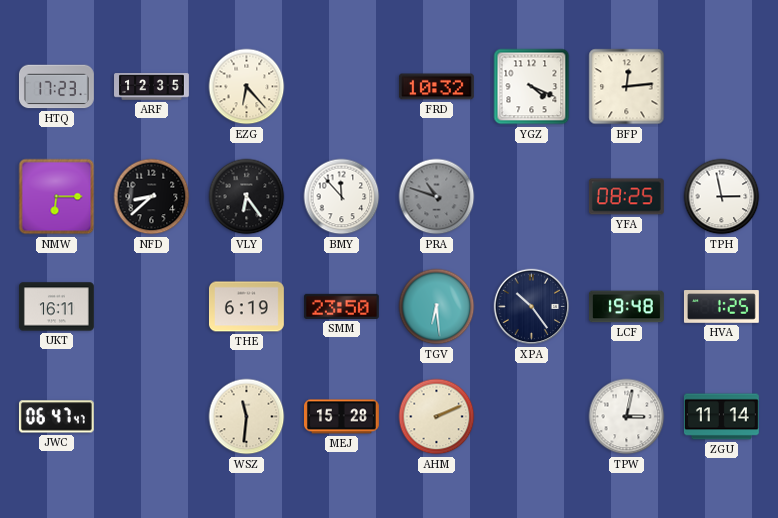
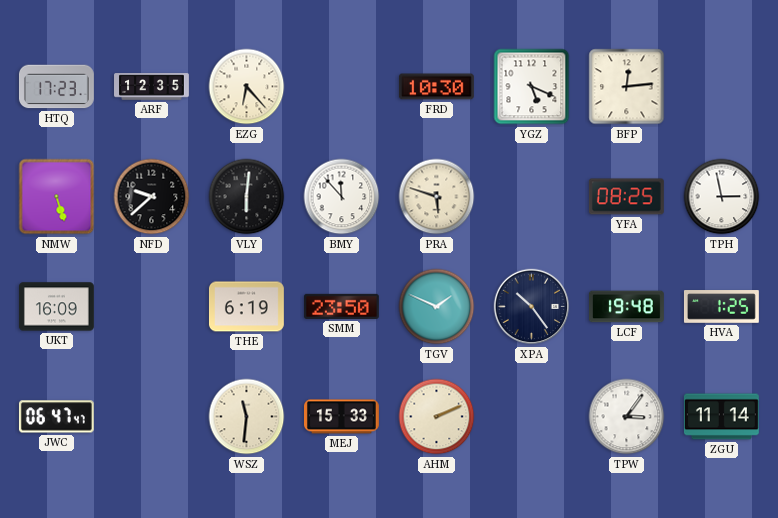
FRD: 10:32 -> 10:30 (436, 87)
YGZ: 4:19 -> 5:19 (532, 87)
NMW: 6:15 -> 5:27 (57, 197)
NFD: 8:38 -> 9:38 (152, 197)
VLY: 6:24 -> 6:01 (247, 197)
PRA: 10:48 -> 5:48 (437, 197)
PRA dial: grey -> cream (437, 197)
UKT: 16:11 -> 16:09 (56, 307)
TGV: 6:29 -> 1:49 (437, 307)
MEJ: 15:28 -> 15:33 (342, 417)
TPW: 3:02 -> 3:06 (627, 417)
